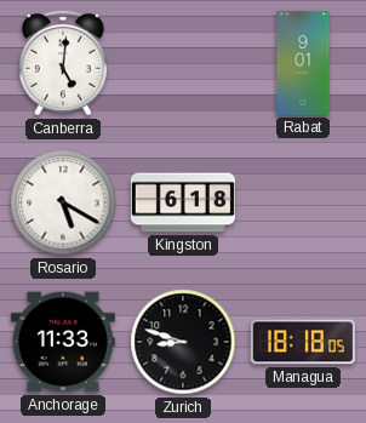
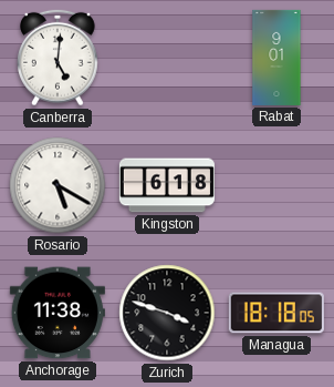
Anchorage: 11:33 -> 11:38 (58, 313)
Zurich: 8:48 -> 3:48 (167, 313)
